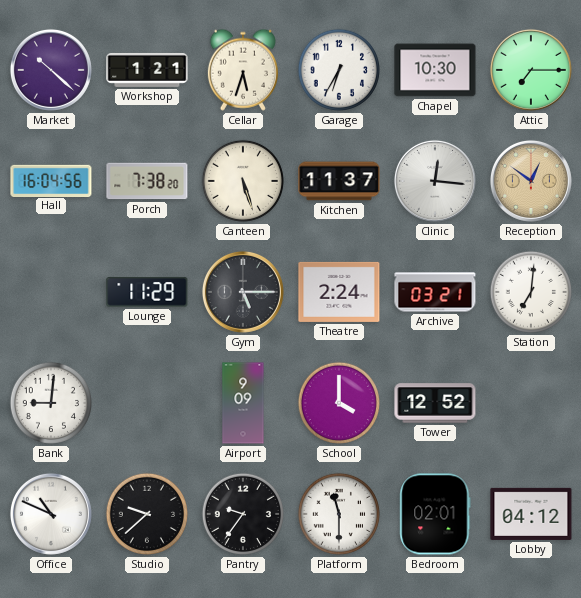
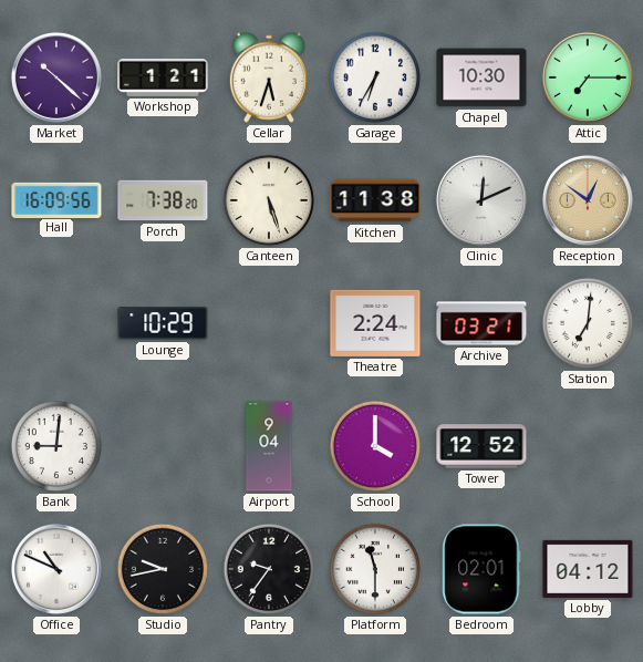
Hall: 16:04 -> 16:09 (56, 199)
Kitchen: 11:37 -> 11:38 (375, 200)
Clinic: 12:16 -> 12:11 (481, 200)
Lounge: 11:29 -> 10:29 (163, 323)
Gym: 5:15 -> none (243, 292)
Airport: 9:09 -> 9:04 (269, 446)
Studio: 9:38 -> 9:43 (163, 569)
